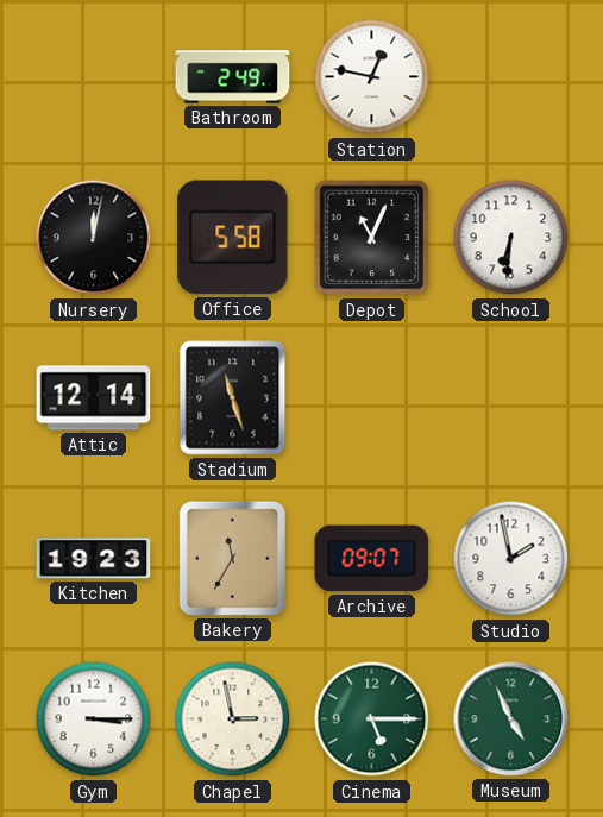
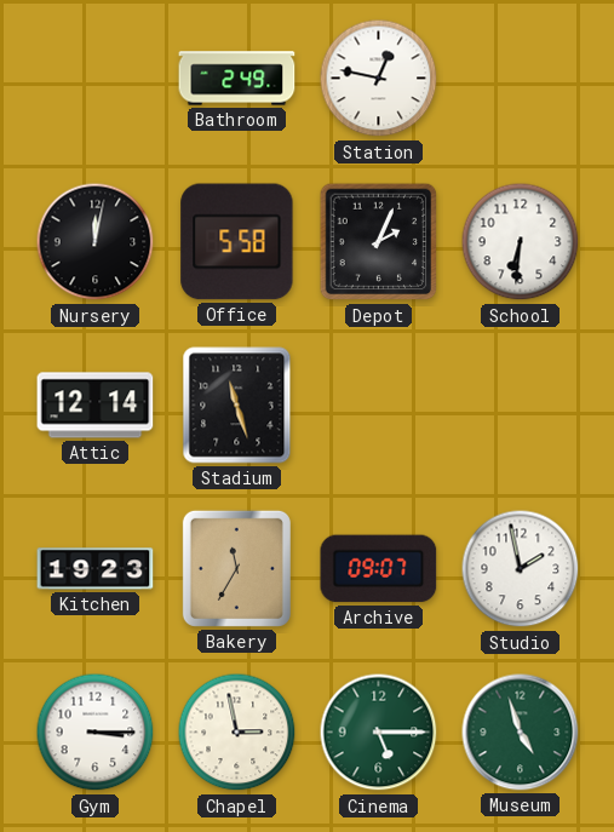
Depot: 11:04 -> 2:04 (379, 242)
Museum: 4:56 -> 4:57 (521, 733)
